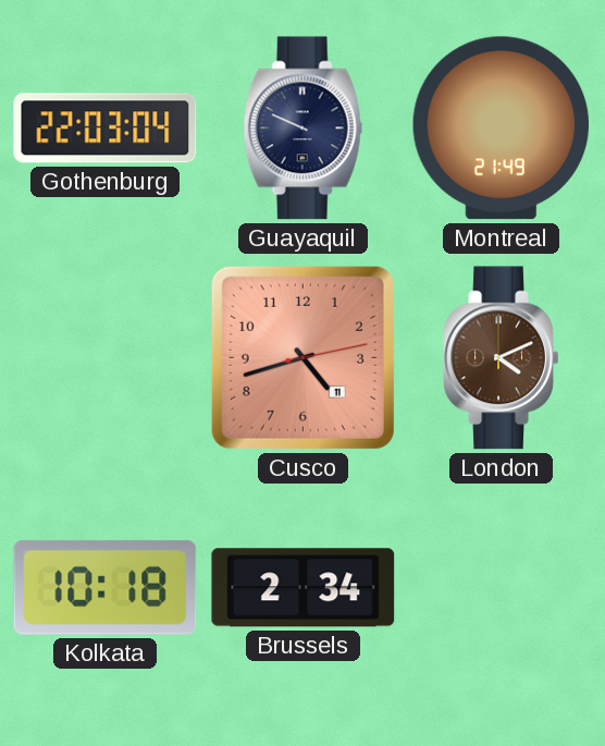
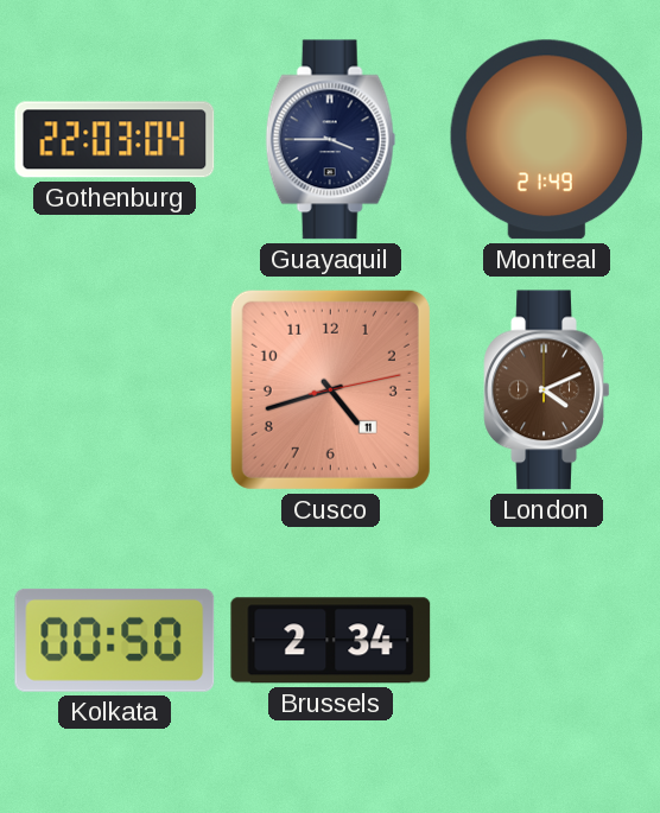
Guayaquil: 9:49 -> 3:45 (331, 140)
Kolkata: 10:18 -> 00:50 (115, 640)
